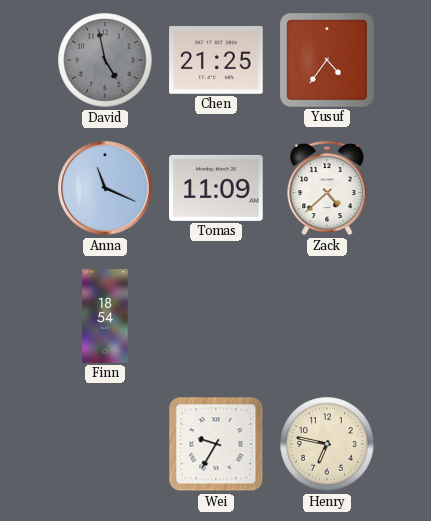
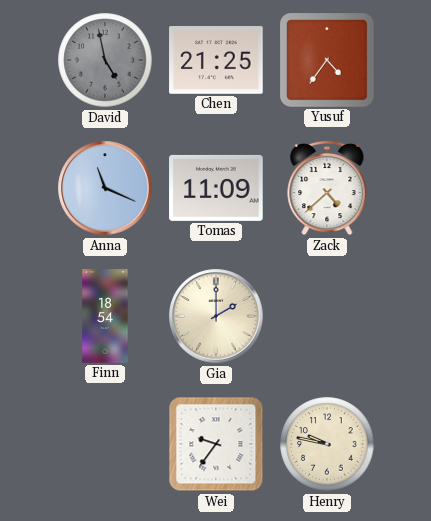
Gia: none -> 2:00 (216, 316)
Wei: 9:35 -> 9:36 (216, 444)
Henry: 6:47 -> 9:47 (327, 444)
